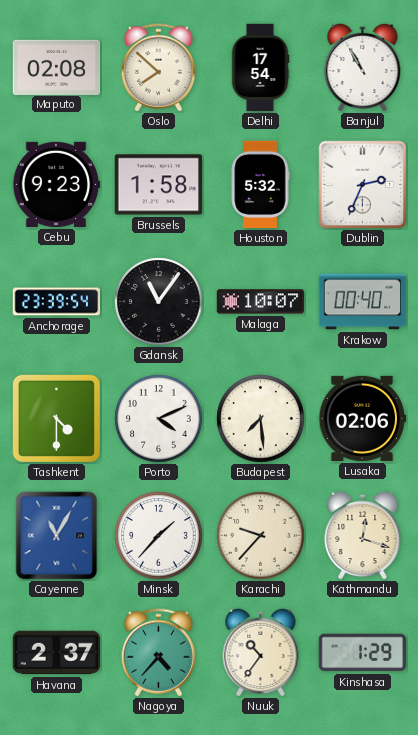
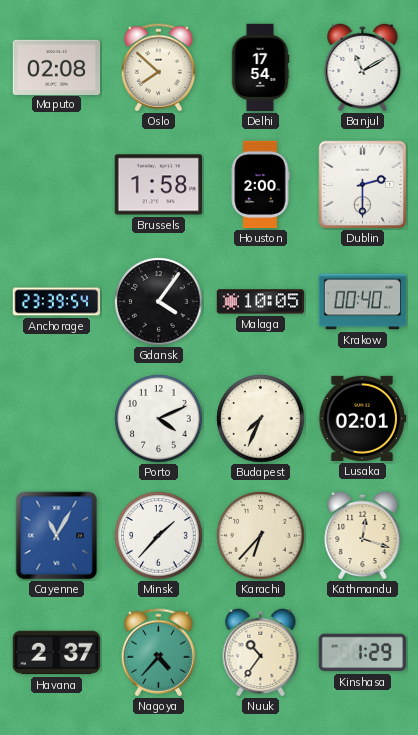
Banjul: 10:55 -> 11:10 (363, 67)
Cebu: 9:23 -> none (56, 184)
Houston: 5:32 -> 2:00 (260, 185)
Dublin: 2:34 -> 2:30 (363, 185)
Gdansk: 11:06 -> 4:06 (159, 302)
Malaga: 10:07 -> 10:05 (261, 302)
Tashkent: 4:30 -> none (56, 418)
Budapest: 7:29 -> 7:34 (261, 419)
Lusaka: 02:06 -> 02:01 (362, 418)
Karachi: 9:37 -> 6:37 (261, 536)
